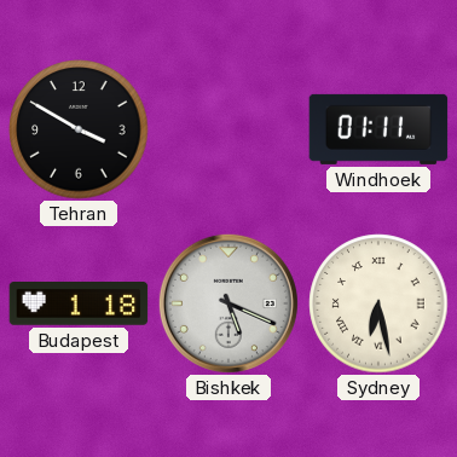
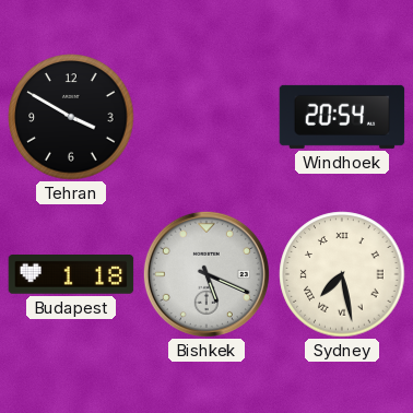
Windhoek: 01:11 -> 20:54 (342, 117)
Sydney: 6:28 -> 7:28 (342, 274)
